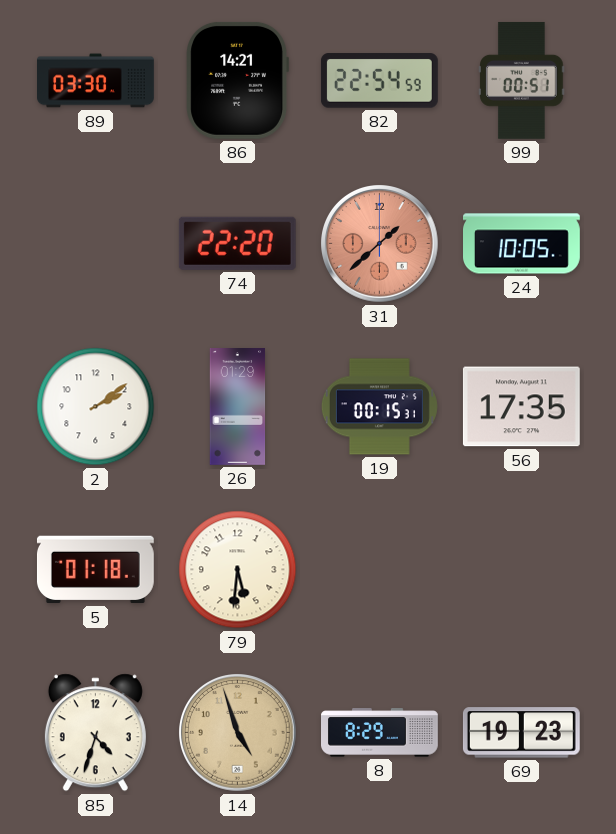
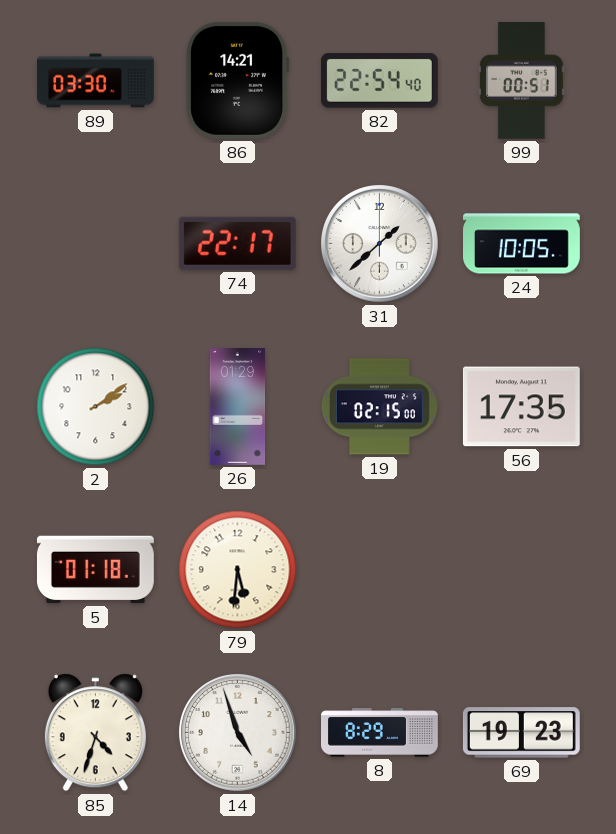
82: 22:54:59 -> 22:54:40 (379, 81)
74: 22:20 -> 22:17 (237, 243)
31 dial: salmon -> white (380, 244)
19: 00:15 -> 02:15 (379, 407)
14 dial: champagne -> white (238, 733)
